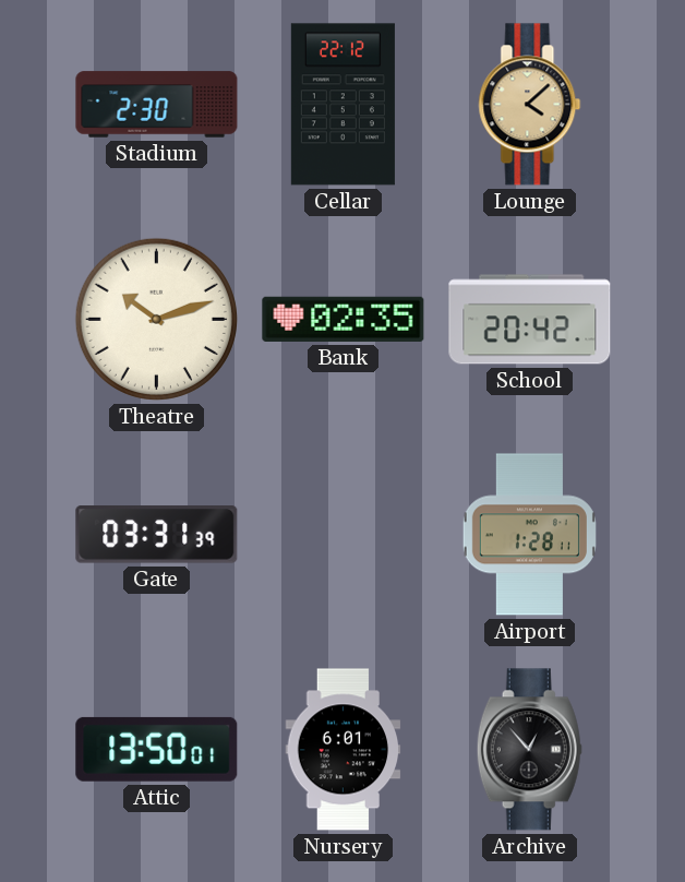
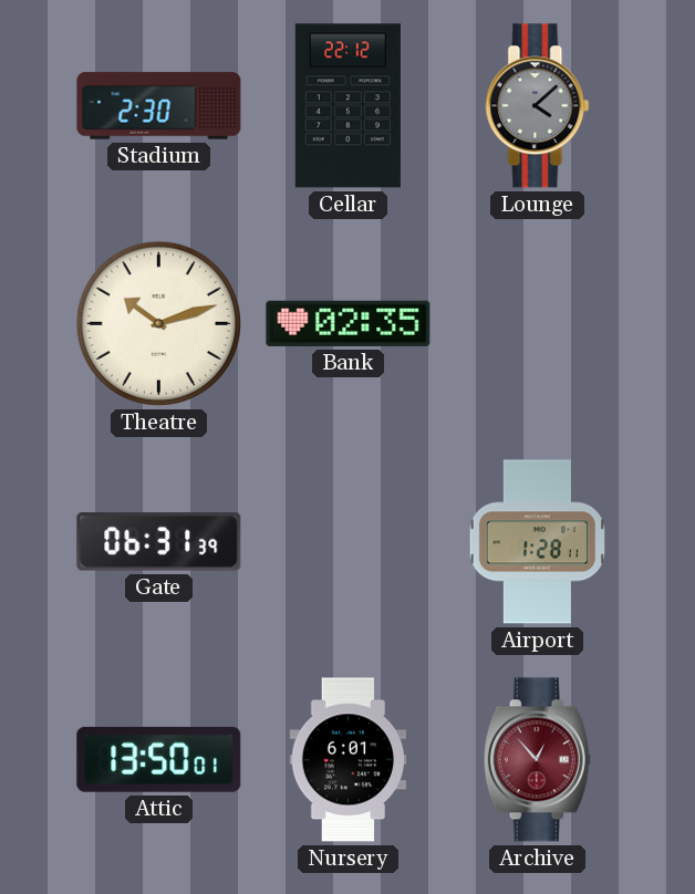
Lounge dial: champagne -> grey (538, 106)
School: 20:42 -> none (530, 320)
Gate: 03:31 -> 06:31 (159, 542)
Archive dial: black -> burgundy (537, 760)
